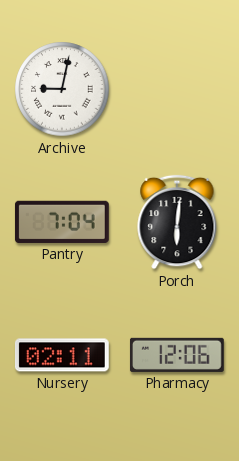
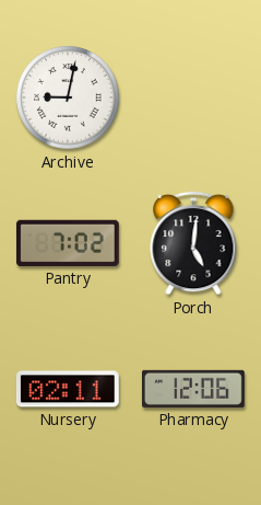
Pantry: 7:04 -> 7:02 (68, 243)
Porch: 6:01 -> 5:01 (193, 243)
